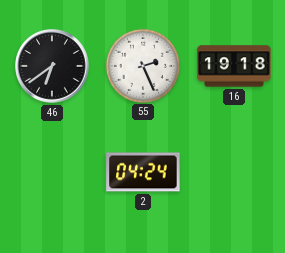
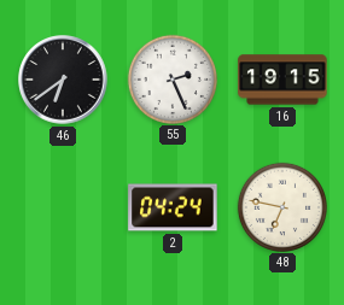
16: 19:18 -> 19:15 (282, 80)
48: none -> 6:47 (281, 206)
